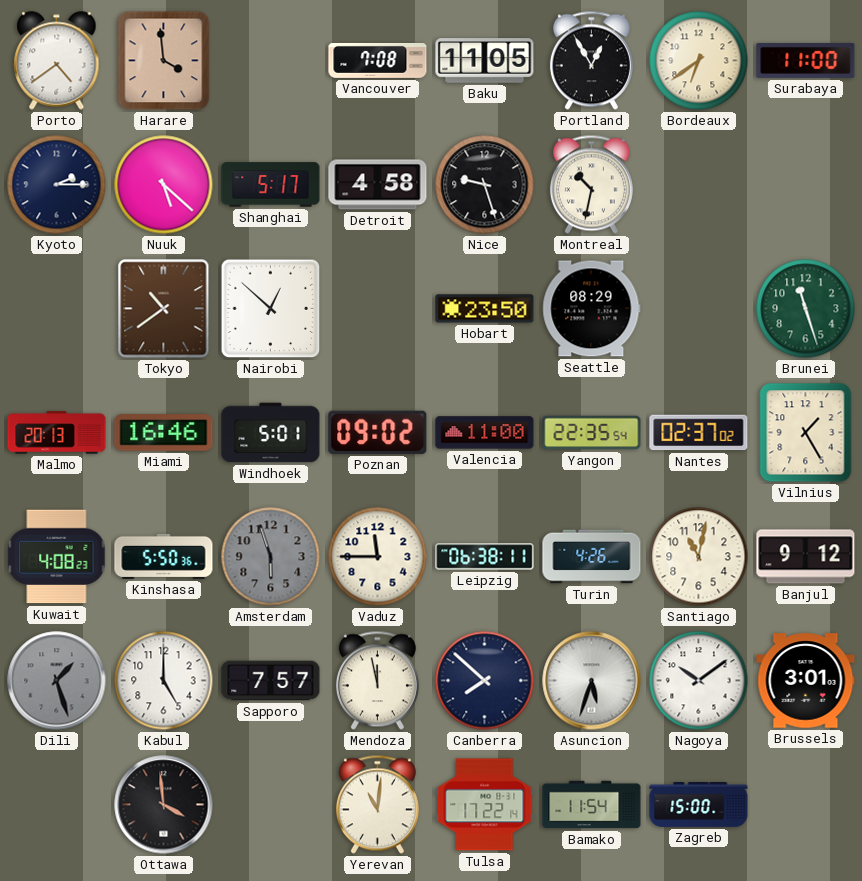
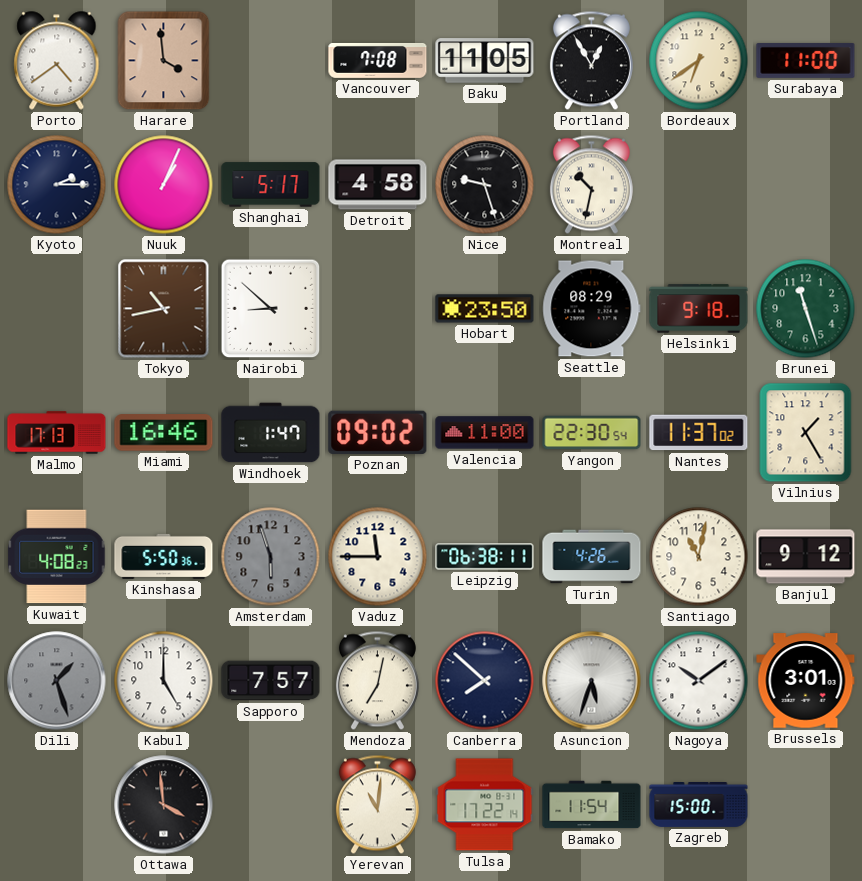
Nuuk: 5:22 -> 1:04 (164, 185)
Tokyo: 10:39 -> 10:43 (164, 309)
Nairobi: 12:52 -> 8:52 (271, 309)
Helsinki: none -> 9:18 (699, 309)
Malmo: 20:13 -> 17:13 (57, 433)
Windhoek: 5:01 -> 1:47 (271, 433)
Yangon: 22:35 -> 22:30 (592, 433)
Nantes: 02:37 -> 11:37 (699, 433)
Mendoza: 11:58 -> 7:02 (377, 681)
